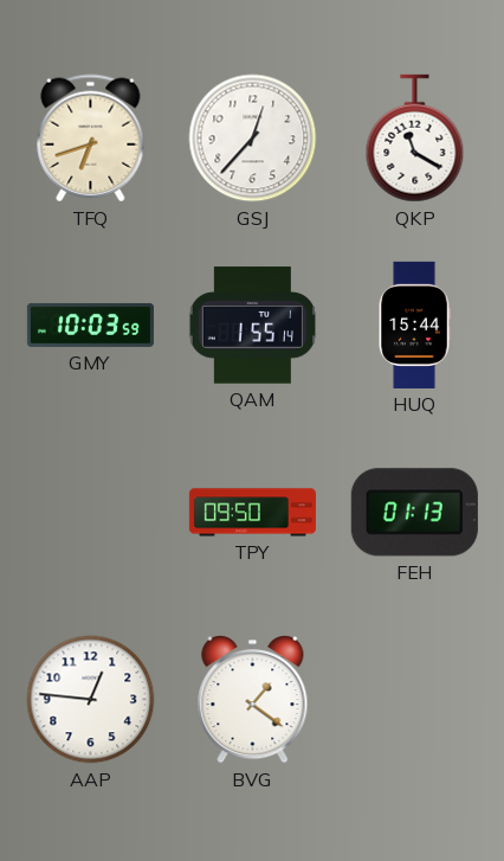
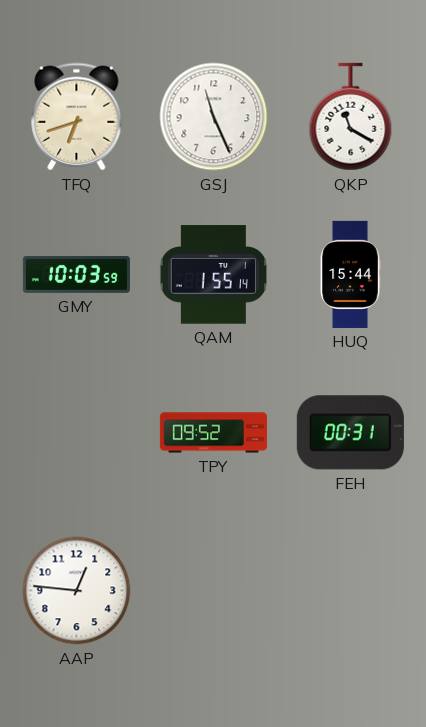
GSJ: 12:37 -> 11:26 (214, 117)
TPY: 09:50 -> 09:52 (213, 433)
FEH: 01:13 -> 00:31 (350, 433)
BVG: 1:21 -> none (253, 700)
